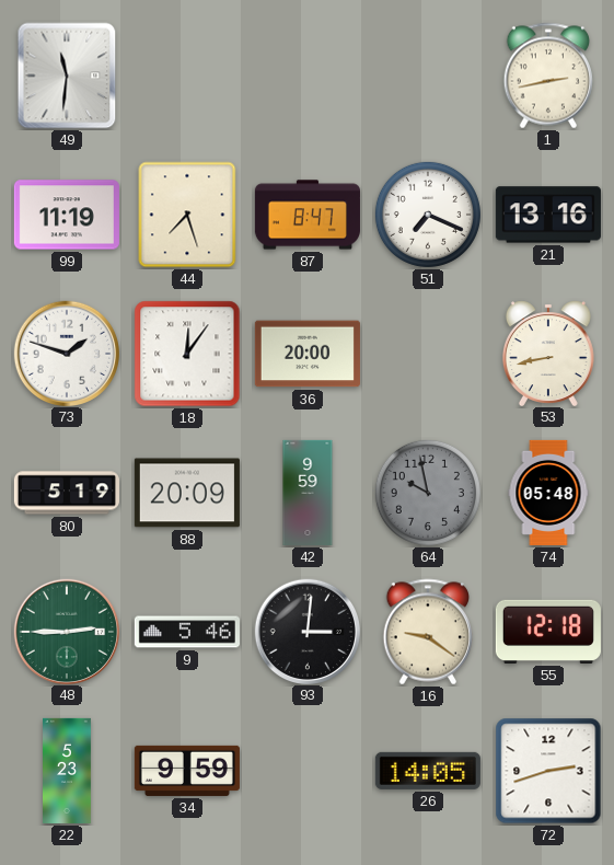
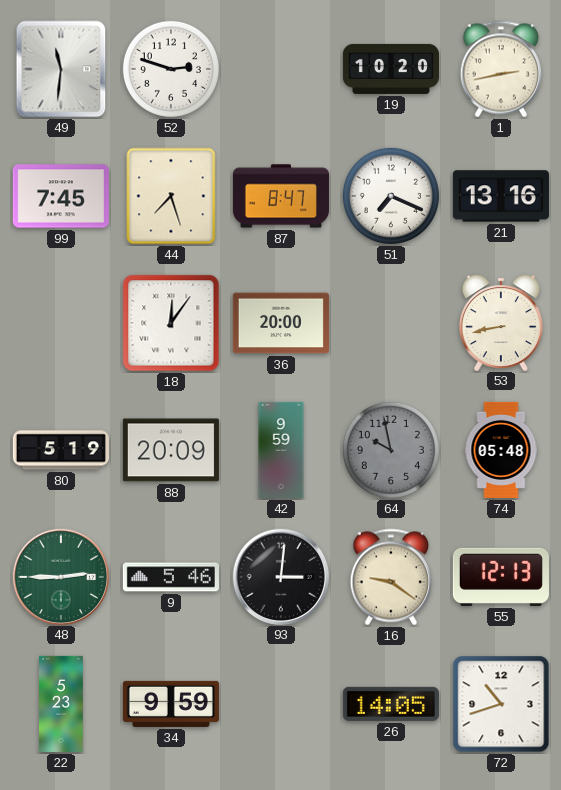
52: none -> 2:48 (171, 69)
19: none -> 10:20 (391, 69)
99: 11:19 -> 7:45 (61, 196)
73: 1:48 -> none (66, 353)
55: 12:18 -> 12:13 (501, 577)
72: 2:42 -> 10:42 (501, 704)
